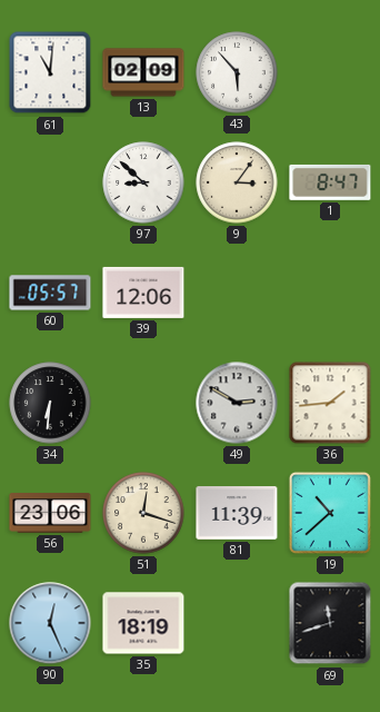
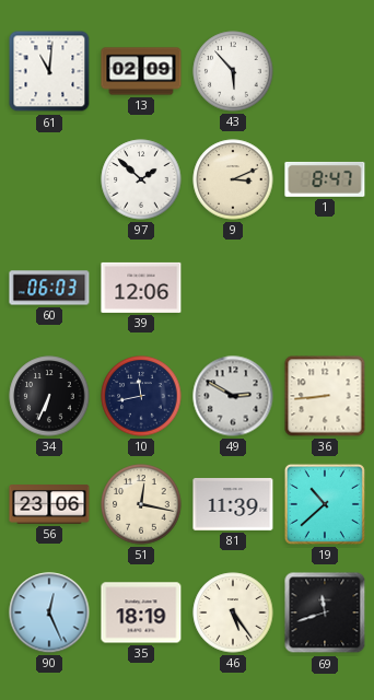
97: 8:52 -> 1:52 (141, 179)
9: 3:06 -> 3:11 (233, 179)
60: 05:57 -> 06:03 (49, 288)
34: 6:31 -> 6:34 (49, 396)
10: none -> 11:43 (141, 396)
36: 1:44 -> 8:44 (325, 396)
51: 12:18 -> 12:17 (141, 504)
46: none -> 5:24 (233, 612)
